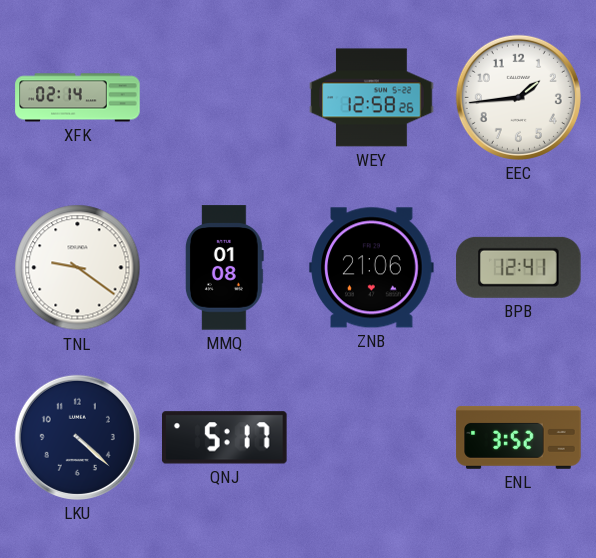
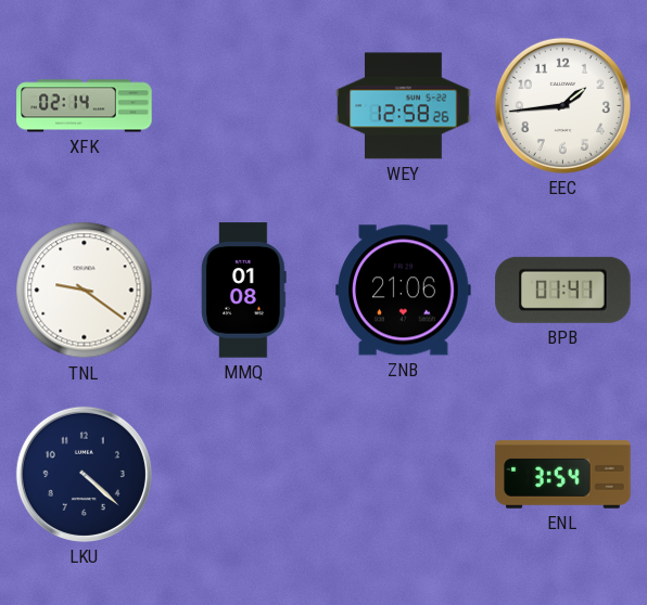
BPB: 12:41 -> 01:41 (563, 289)
QNJ: 5:17 -> none (225, 438)
ENL: 3:52 -> 3:54 (563, 474)
